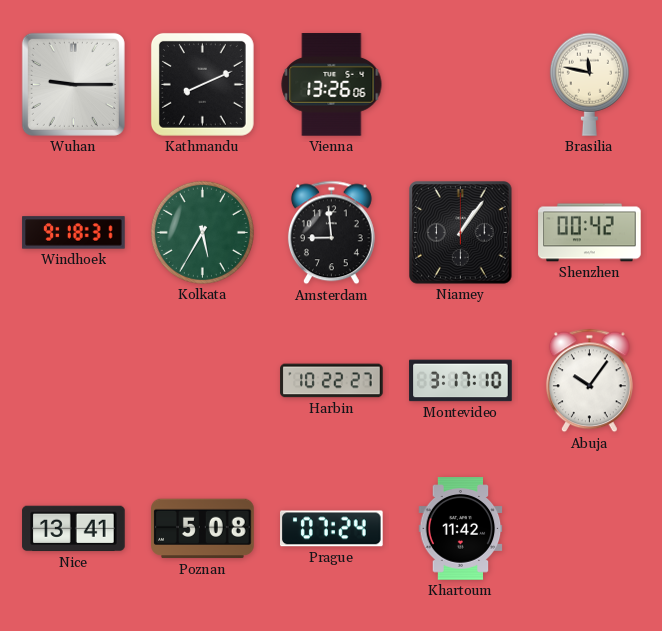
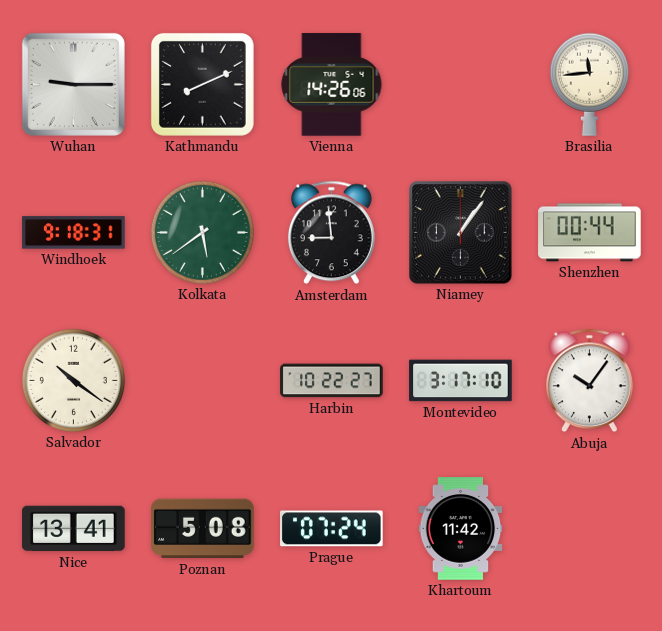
Vienna: 13:26 -> 14:26 (332, 85)
Brasilia: 11:47 -> 11:44 (589, 84)
Kolkata: 5:35 -> 5:39 (202, 232)
Shenzhen: 00:42 -> 00:44 (590, 233)
Salvador: none -> 10:21 (73, 380)
